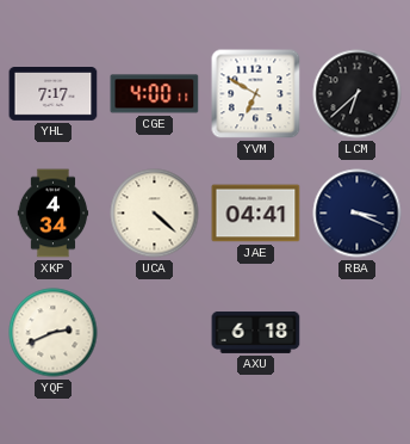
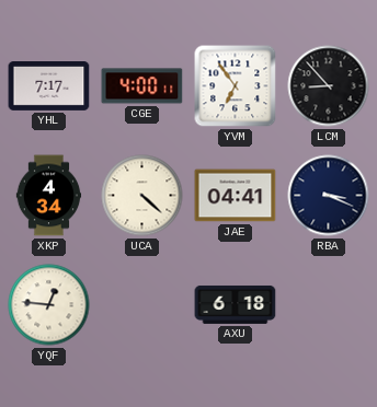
YVM: 6:50 -> 6:54 (236, 86)
LCM: 6:38 -> 8:53 (329, 86)
YQF: 2:41 -> 12:46 (49, 305)
